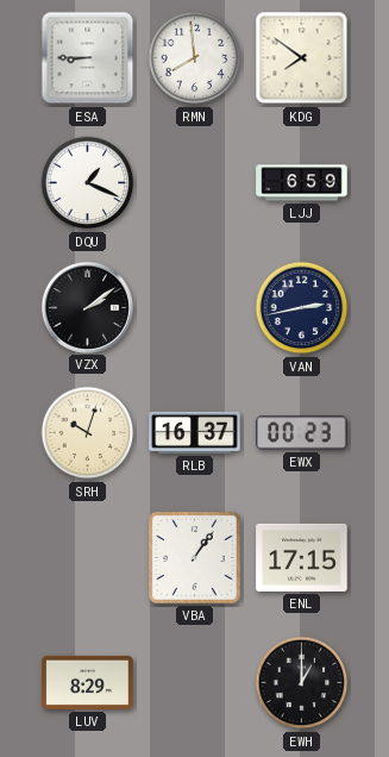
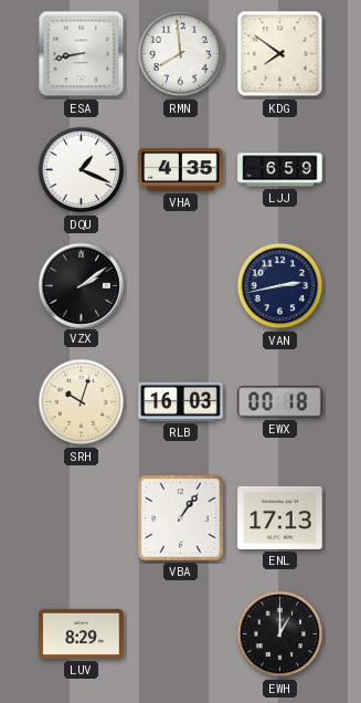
ESA: 8:45 -> 8:43 (82, 54)
VHA: none -> 4:35 (181, 170)
RLB: 16:37 -> 16:03 (181, 401)
EWX: 00:23 -> 00:18 (280, 402)
ENL: 17:15 -> 17:13 (280, 517)
